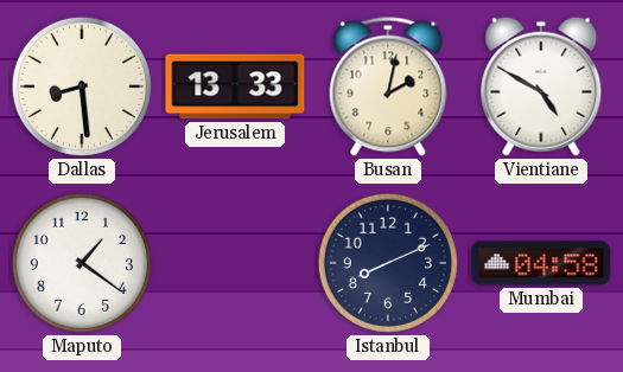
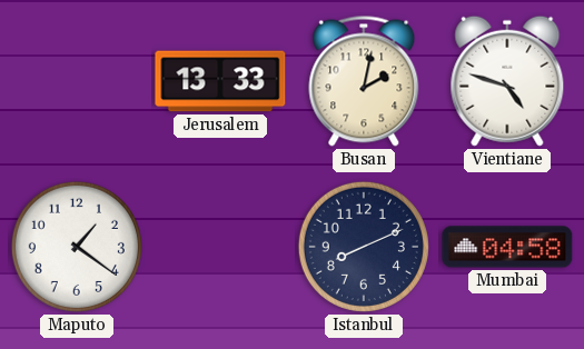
Dallas: 8:29 -> none (82, 86)
Vientiane: 4:50 -> 4:48 (507, 81)
